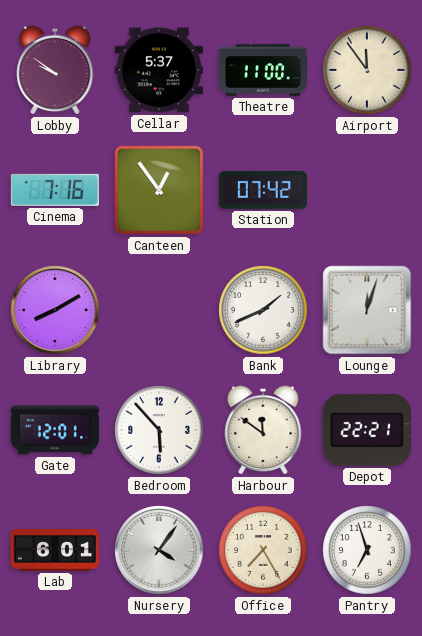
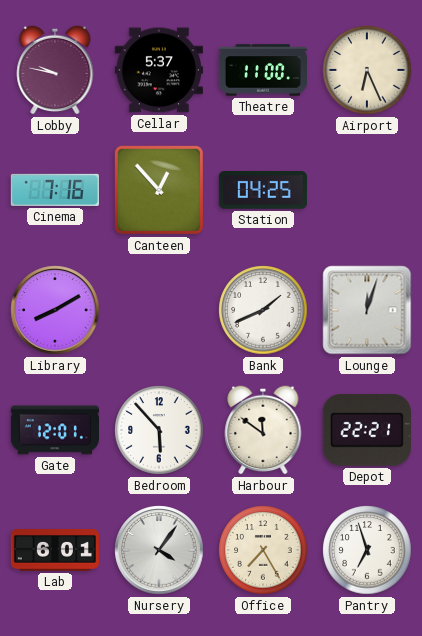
Lobby: 9:51 -> 9:47 (55, 70)
Airport: 11:54 -> 6:26 (367, 70)
Canteen: 12:54 -> 12:53 (159, 190)
Station: 07:42 -> 04:25 (263, 191)
